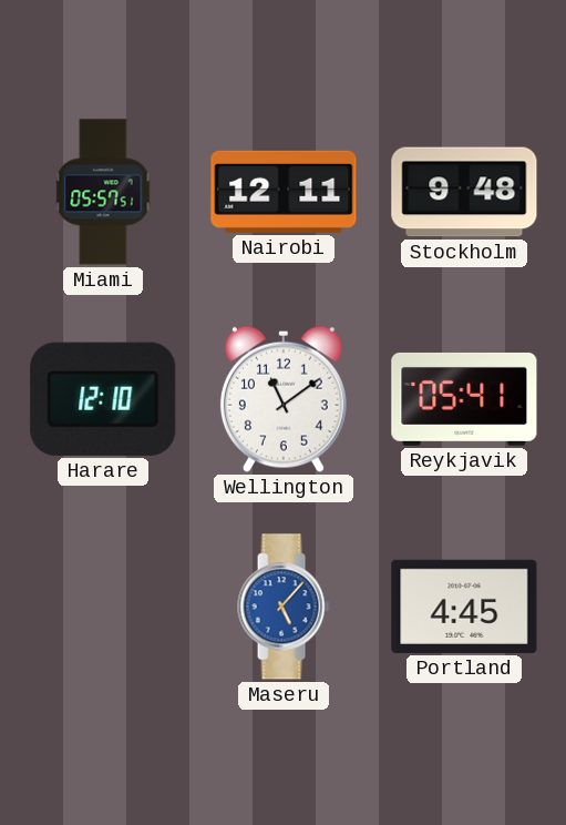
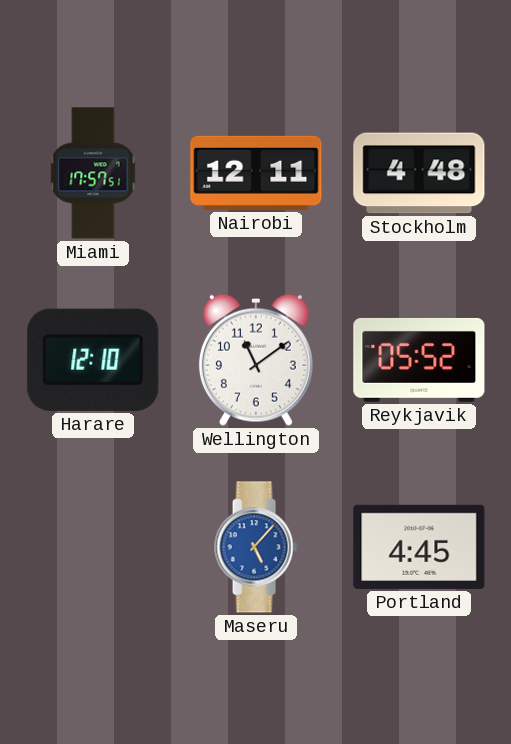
Miami: 05:57 -> 17:57 (93, 173)
Stockholm: 9:48 -> 4:48 (419, 173)
Reykjavik: 05:41 -> 05:52 (419, 360)
